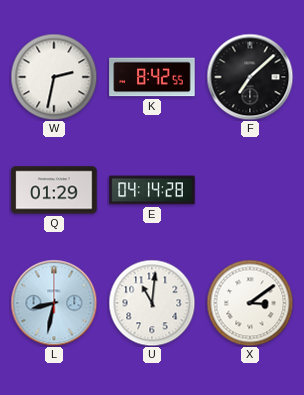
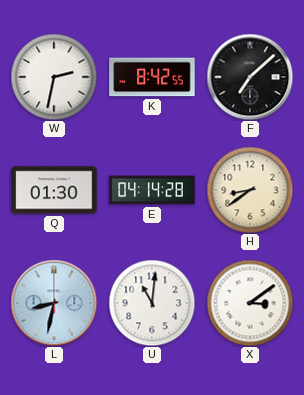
Q: 01:29 -> 01:30 (54, 190)
H: none -> 8:39 (250, 190)
